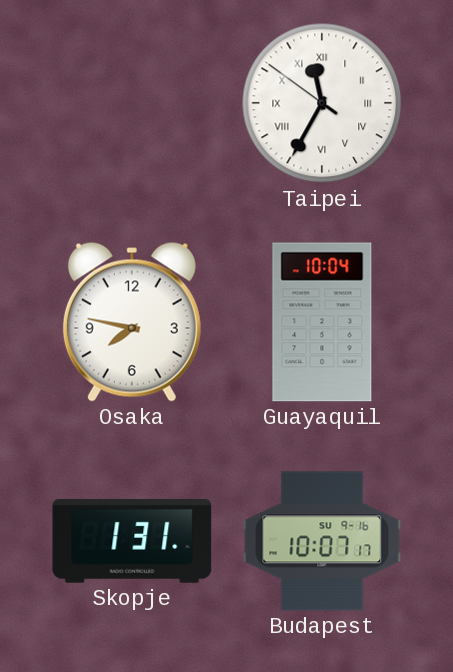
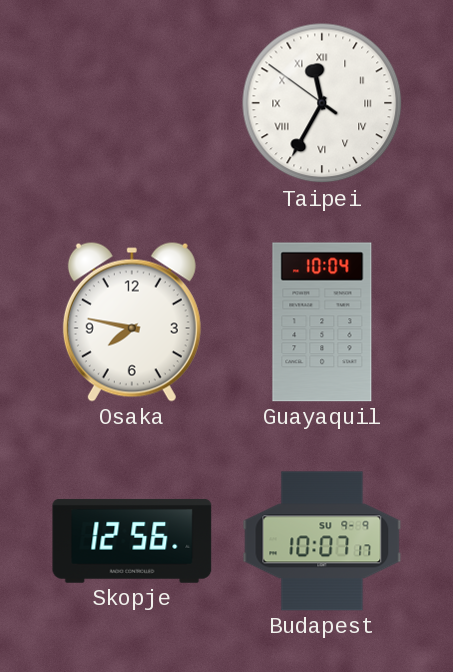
Skopje: 1:31 -> 12:56 (132, 541)
Budapest date: SU 9-16 -> SU 9-9 (322, 541)
